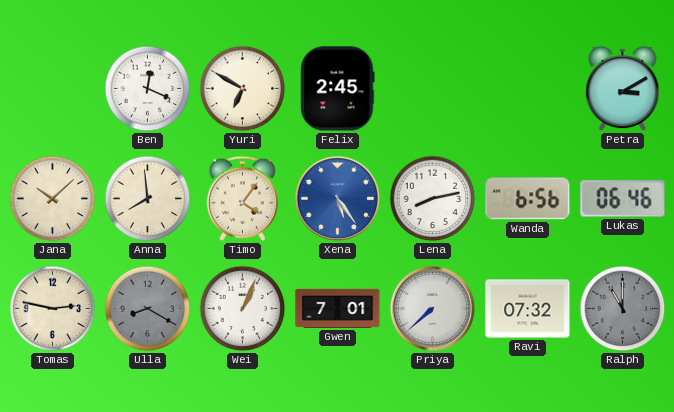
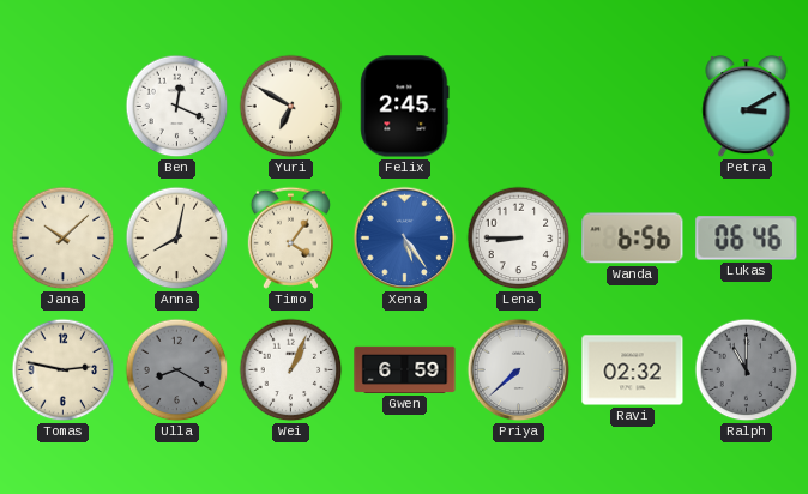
Anna: 7:59 -> 8:02 (177, 239)
Lena: 8:13 -> 8:45 (519, 239)
Gwen: 7:01 -> 6:59 (405, 369)
Ravi: 07:32 -> 02:32 (633, 370)
